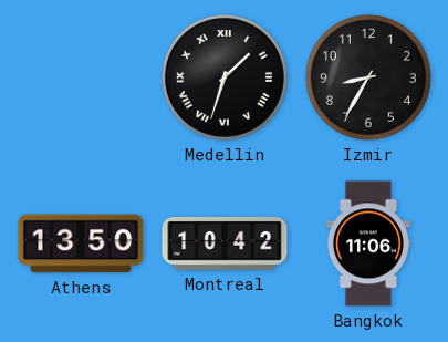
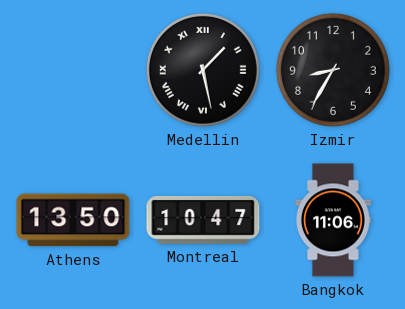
Medellin: 1:33 -> 1:28 (203, 70)
Montreal: 10:42 -> 10:47 (203, 220)
